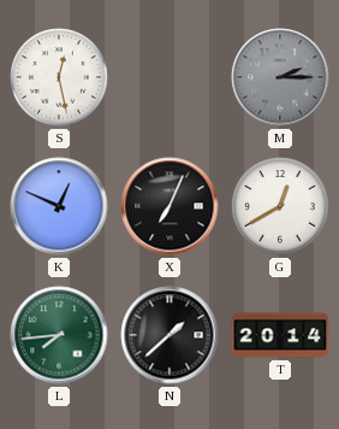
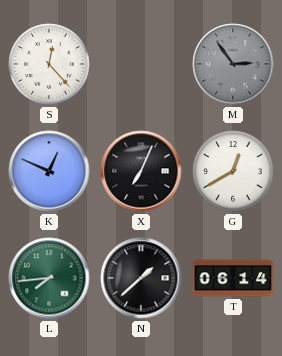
S: 12:28 -> 12:23 (49, 64)
M: 2:15 -> 2:54 (233, 64)
T: 20:14 -> 06:14 (233, 278)
